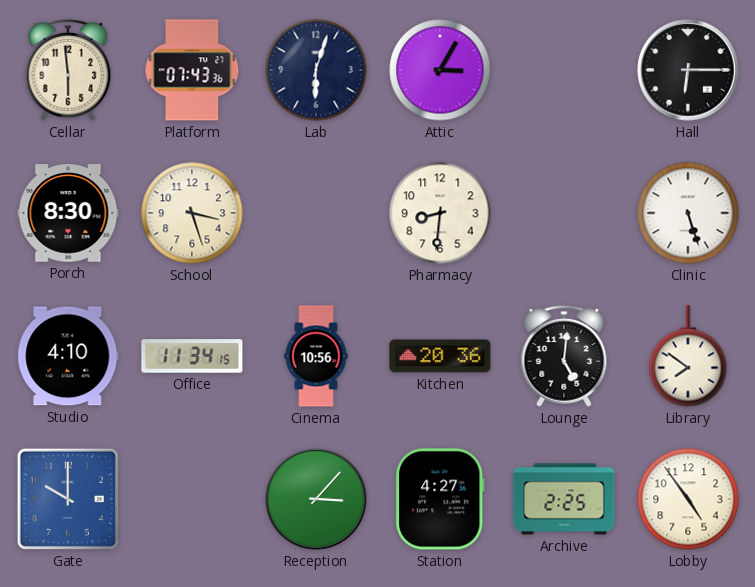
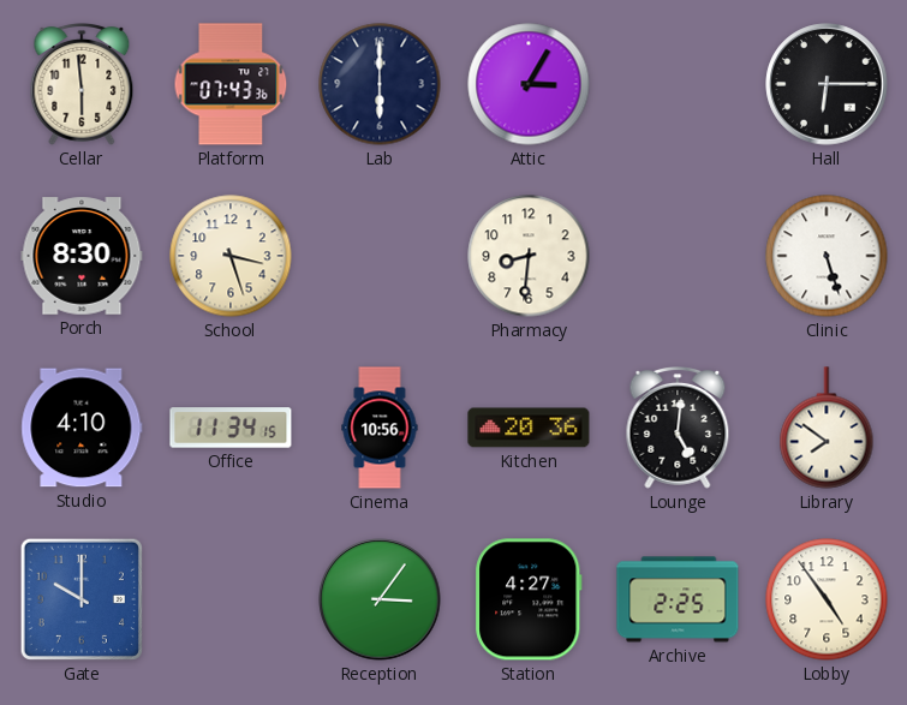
Lab: 6:03 -> 6:00 (380, 84)
Reception: 3:07 -> 3:06 (380, 599)
